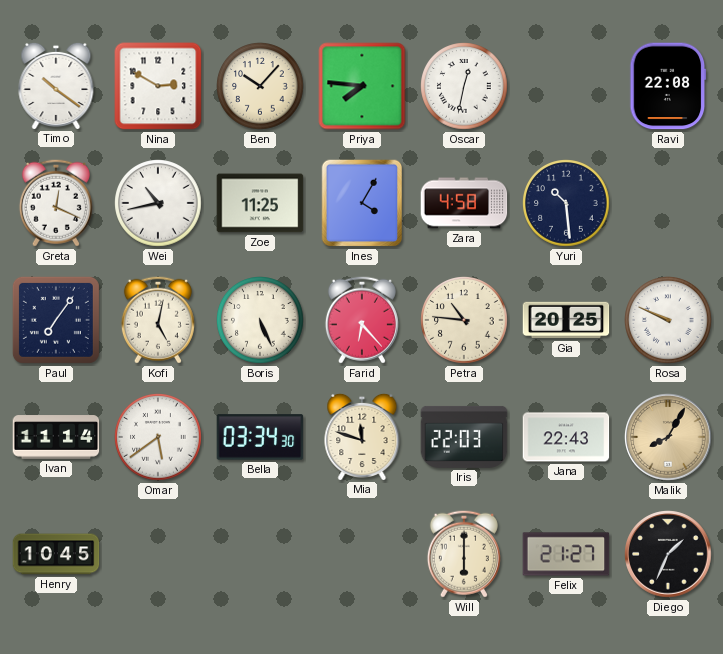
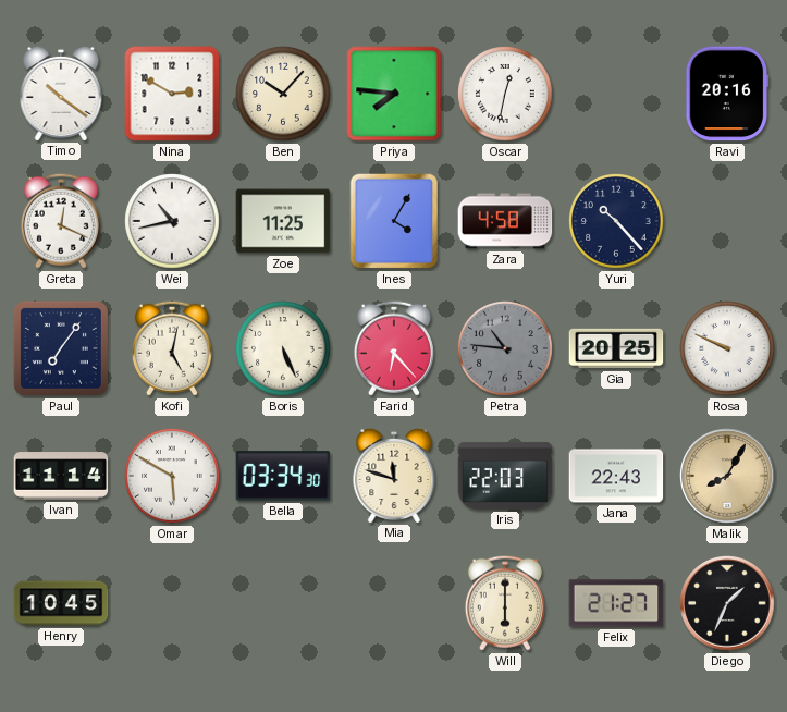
Ravi: 22:08 -> 20:16 (727, 94)
Yuri: 10:29 -> 10:23 (616, 221)
Petra dial: cream -> grey (505, 348)
Omar: 5:39 -> 5:50 (172, 476)
